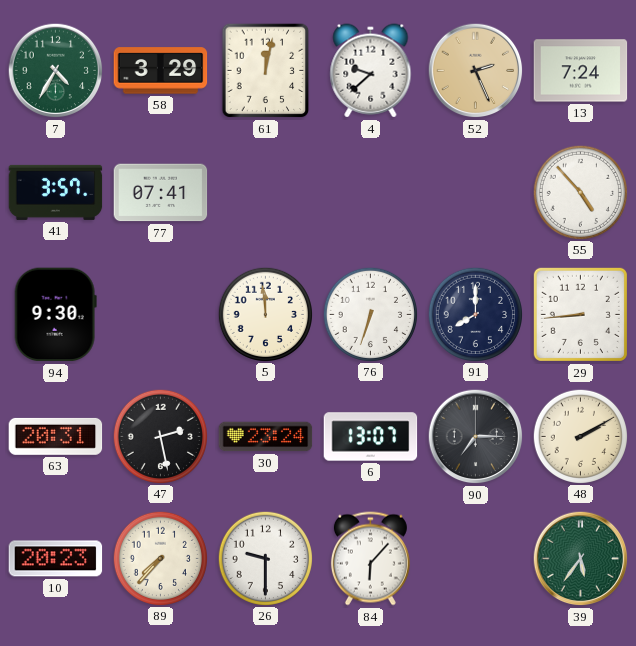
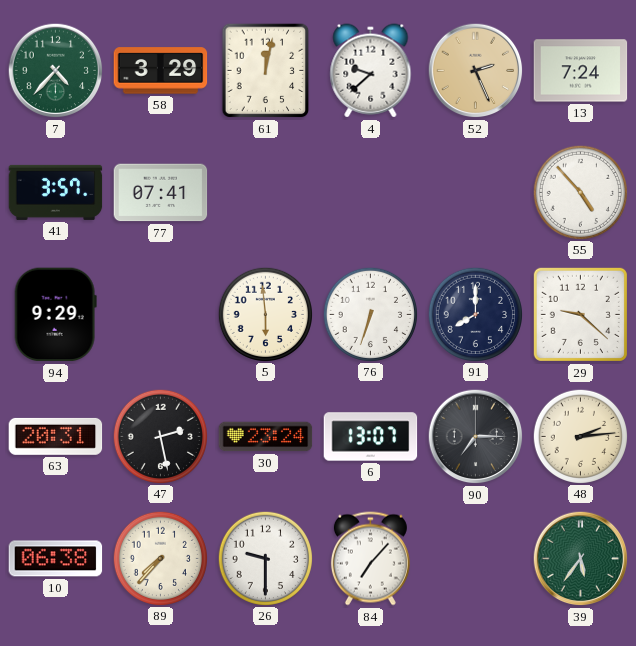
7: 4:35 -> 4:37 (56, 71)
94: 9:30 -> 9:29 (55, 315)
5: 11:59 -> 5:59 (265, 314)
29: 8:44 -> 9:22 (580, 314)
48: 2:10 -> 2:14 (580, 436)
10: 20:23 -> 06:38 (56, 559)
84: 6:07 -> 7:07 (370, 559)
